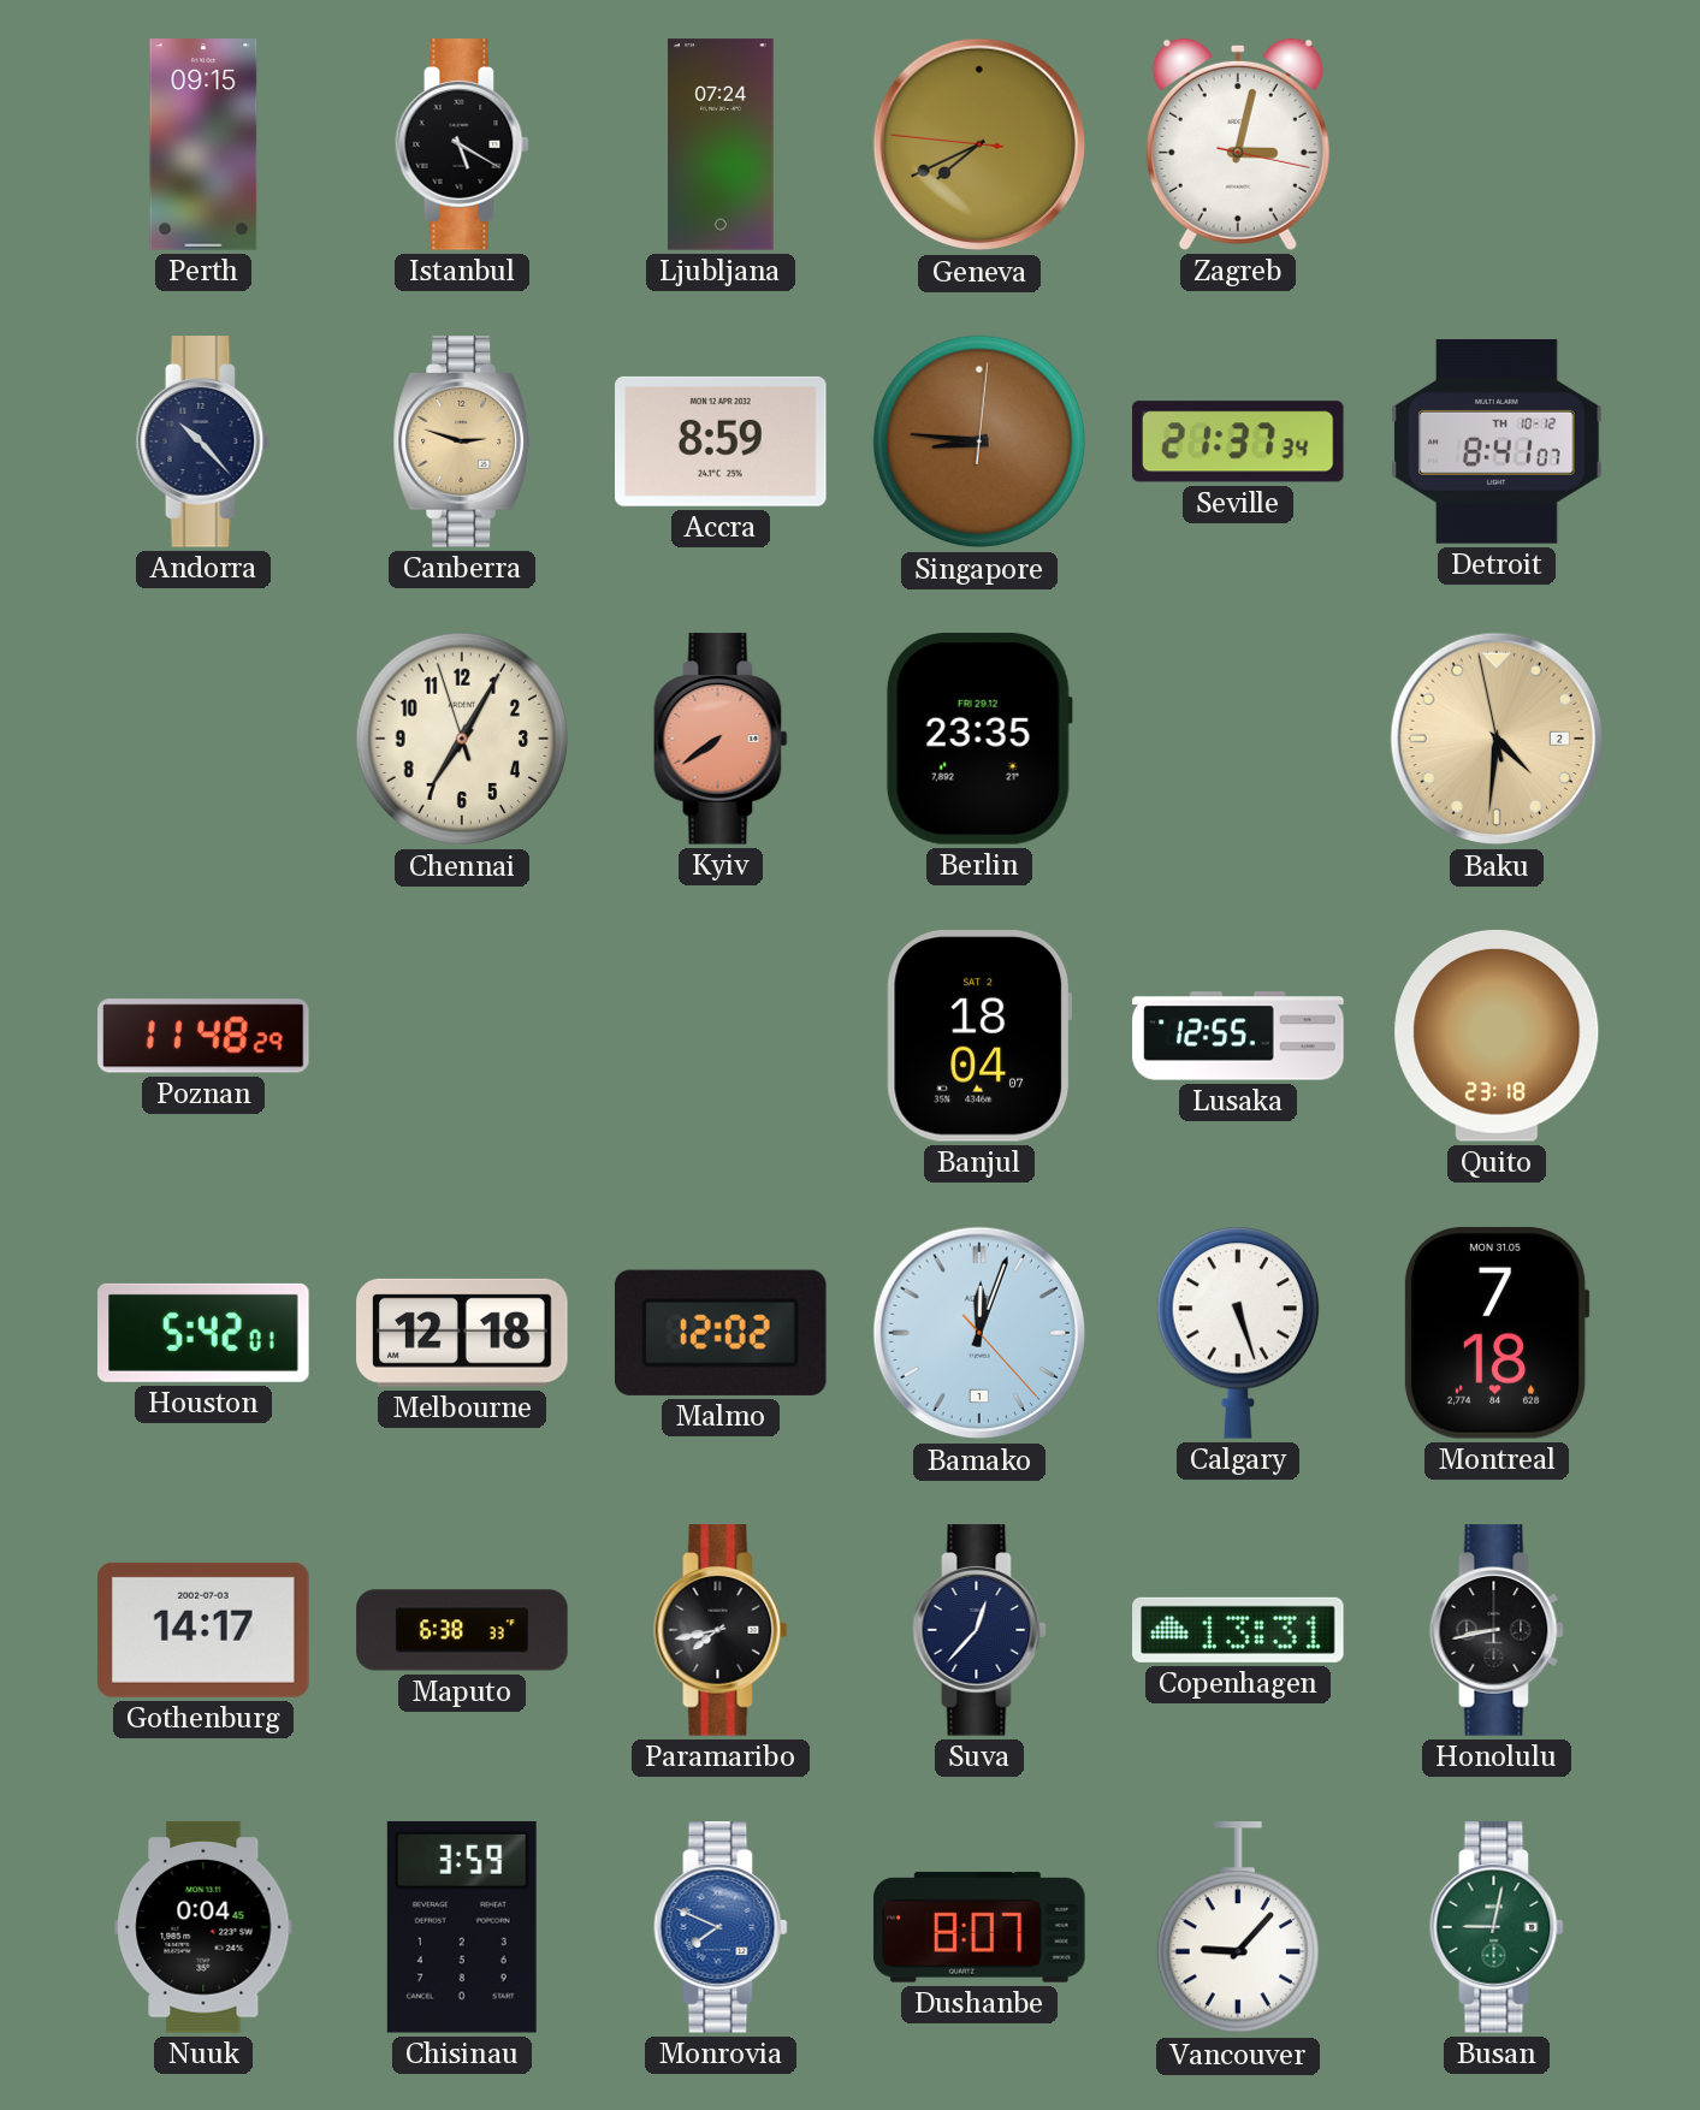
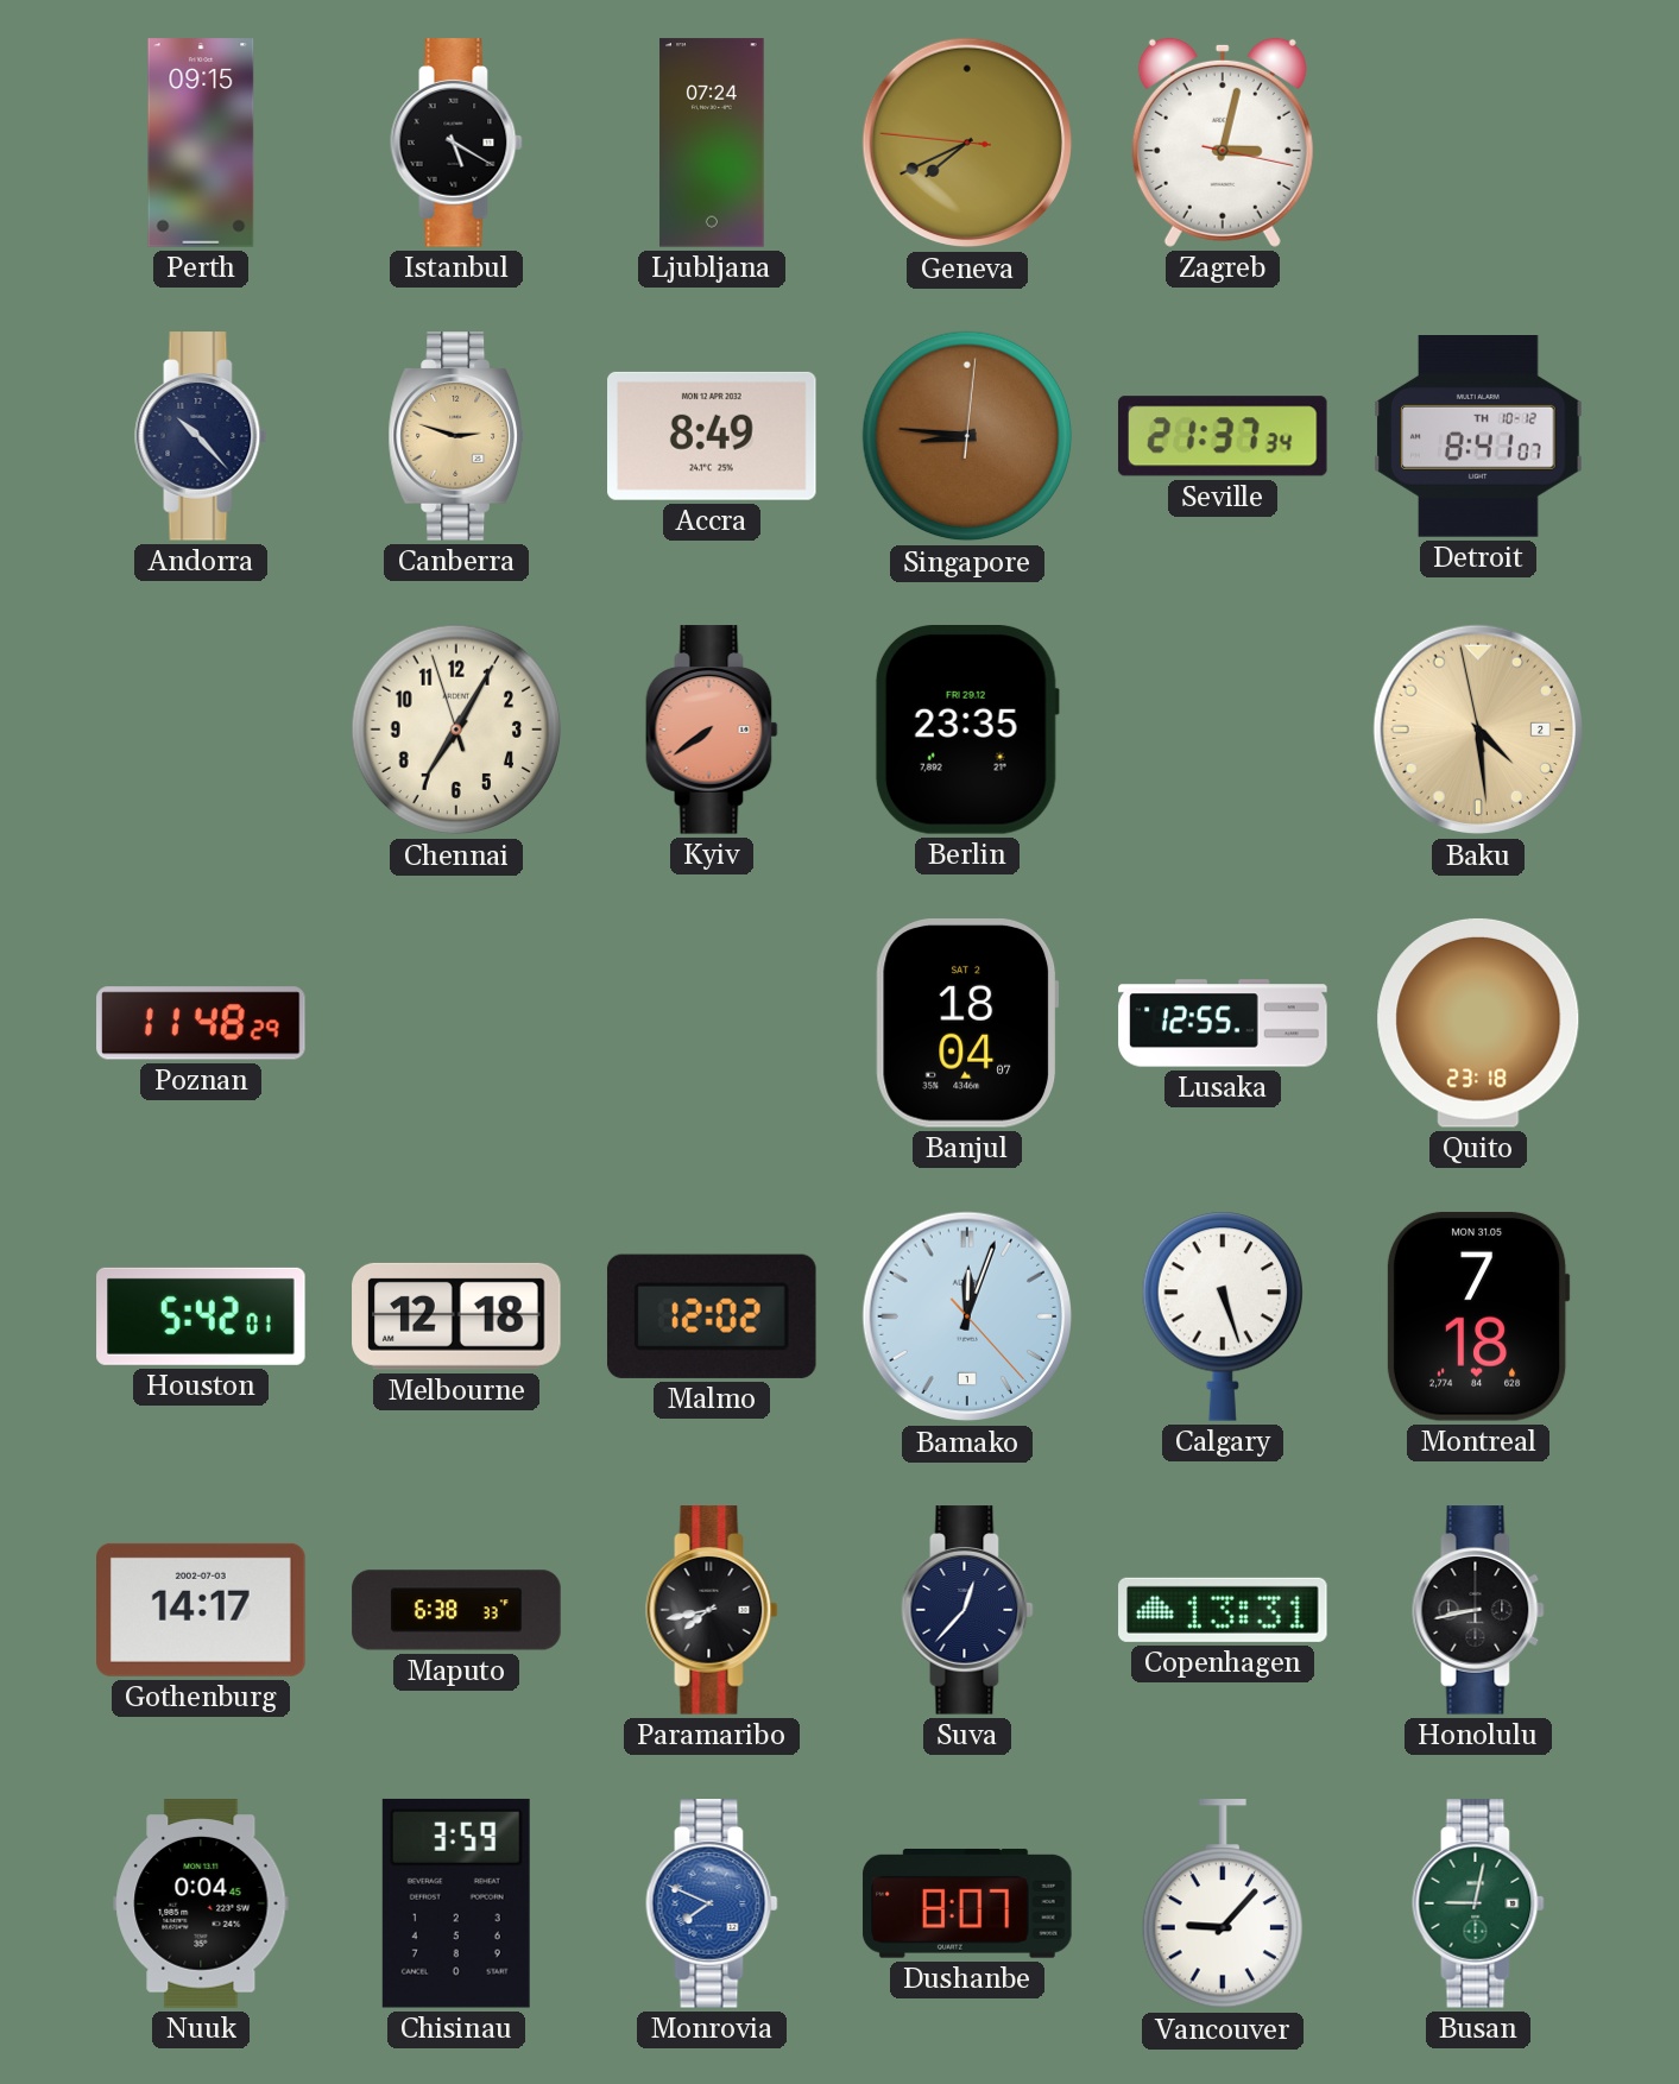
Accra: 8:59 -> 8:49 (713, 436)
Baku: 4:30 -> 4:28 (1478, 730)
